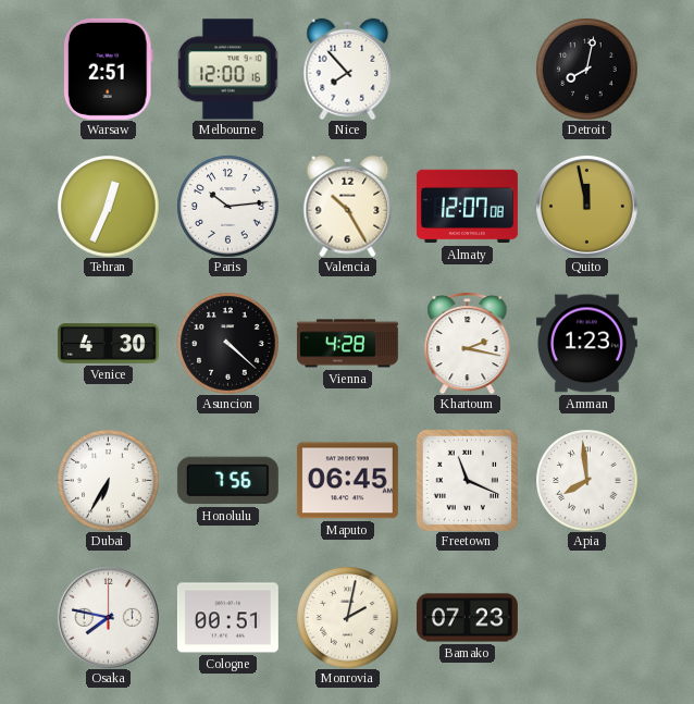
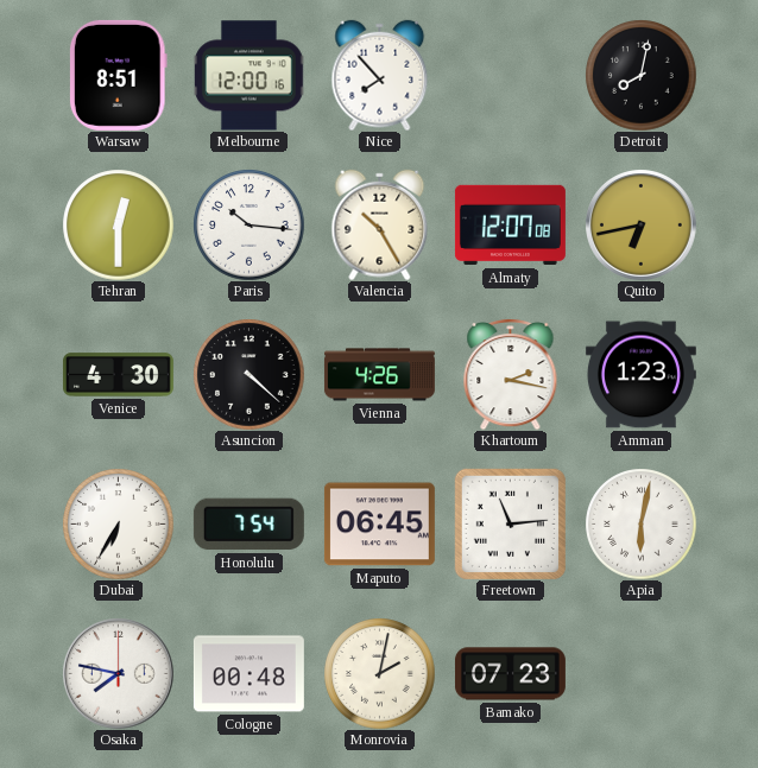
Warsaw: 2:51 -> 8:51 (118, 75)
Tehran: 12:34 -> 12:30 (118, 224)
Paris: 10:14 -> 10:16 (248, 224)
Quito: 11:58 -> 6:43 (642, 226)
Vienna: 4:28 -> 4:26 (379, 375)
Honolulu: 7:56 -> 7:54 (248, 525)
Freetown: 11:19 -> 11:14 (510, 523)
Apia: 7:59 -> 6:02 (640, 523)
Cologne: 00:51 -> 00:48 (248, 674)
